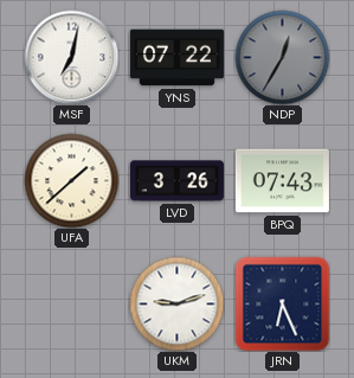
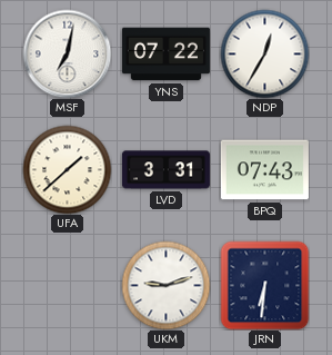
NDP dial: grey -> white (264, 53)
LVD: 3:26 -> 3:31 (165, 170)
JRN: 6:26 -> 6:31 (264, 285)
